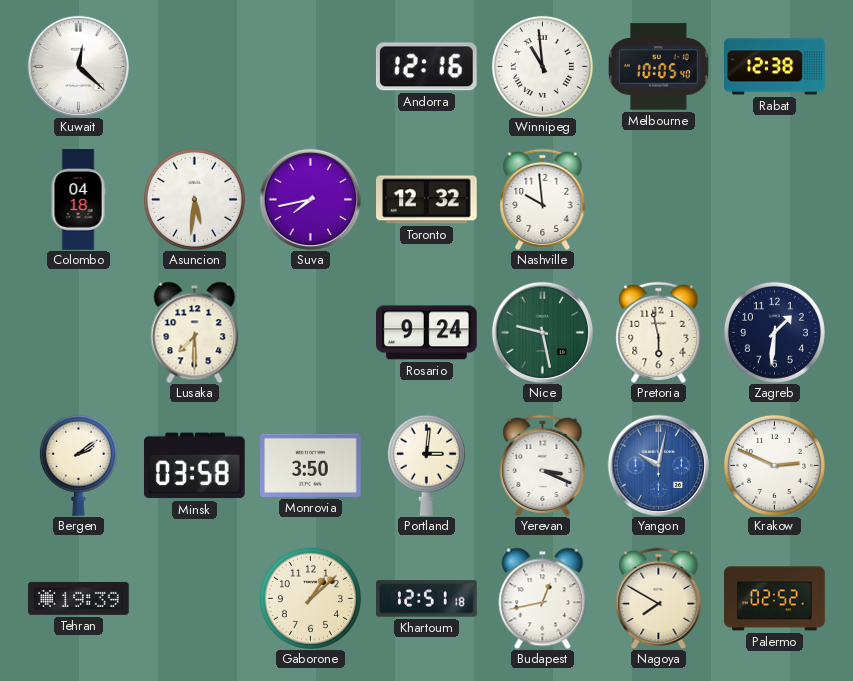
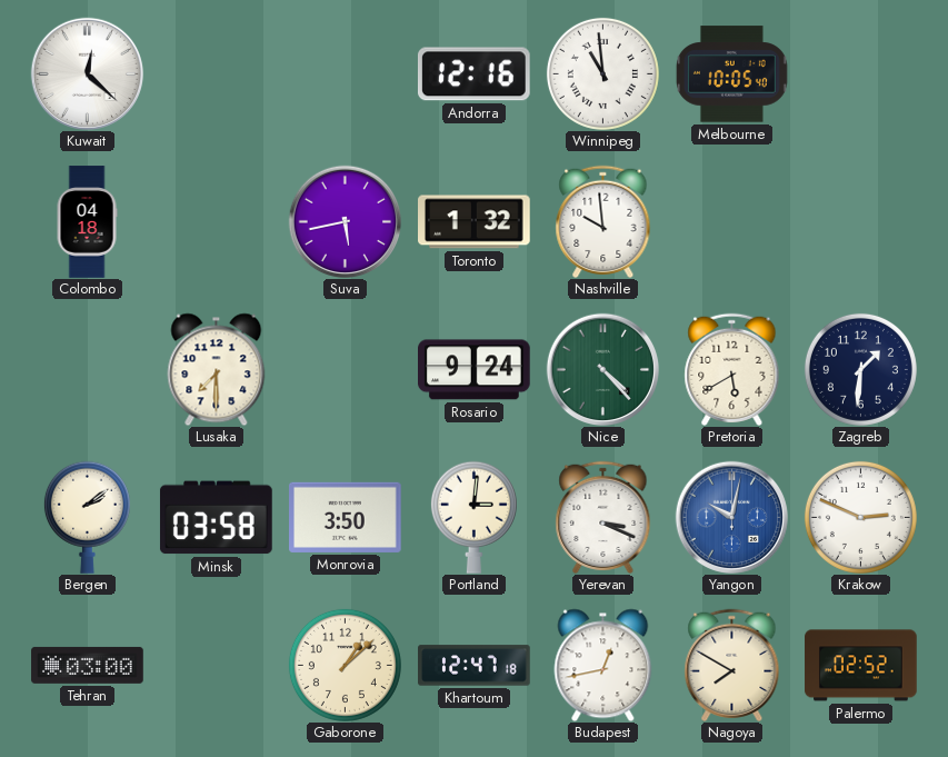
Rabat: 12:38 -> none (775, 67)
Asuncion: 5:31 -> none (194, 199)
Suva: 7:43 -> 5:43 (345, 221)
Toronto: 12:32 -> 1:32 (475, 222)
Nice: 9:28 -> 4:23 (602, 369)
Pretoria: 5:58 -> 5:40 (732, 369)
Tehran: 19:39 -> 03:00 (88, 665)
Khartoum: 12:51 -> 12:47 (475, 666)
